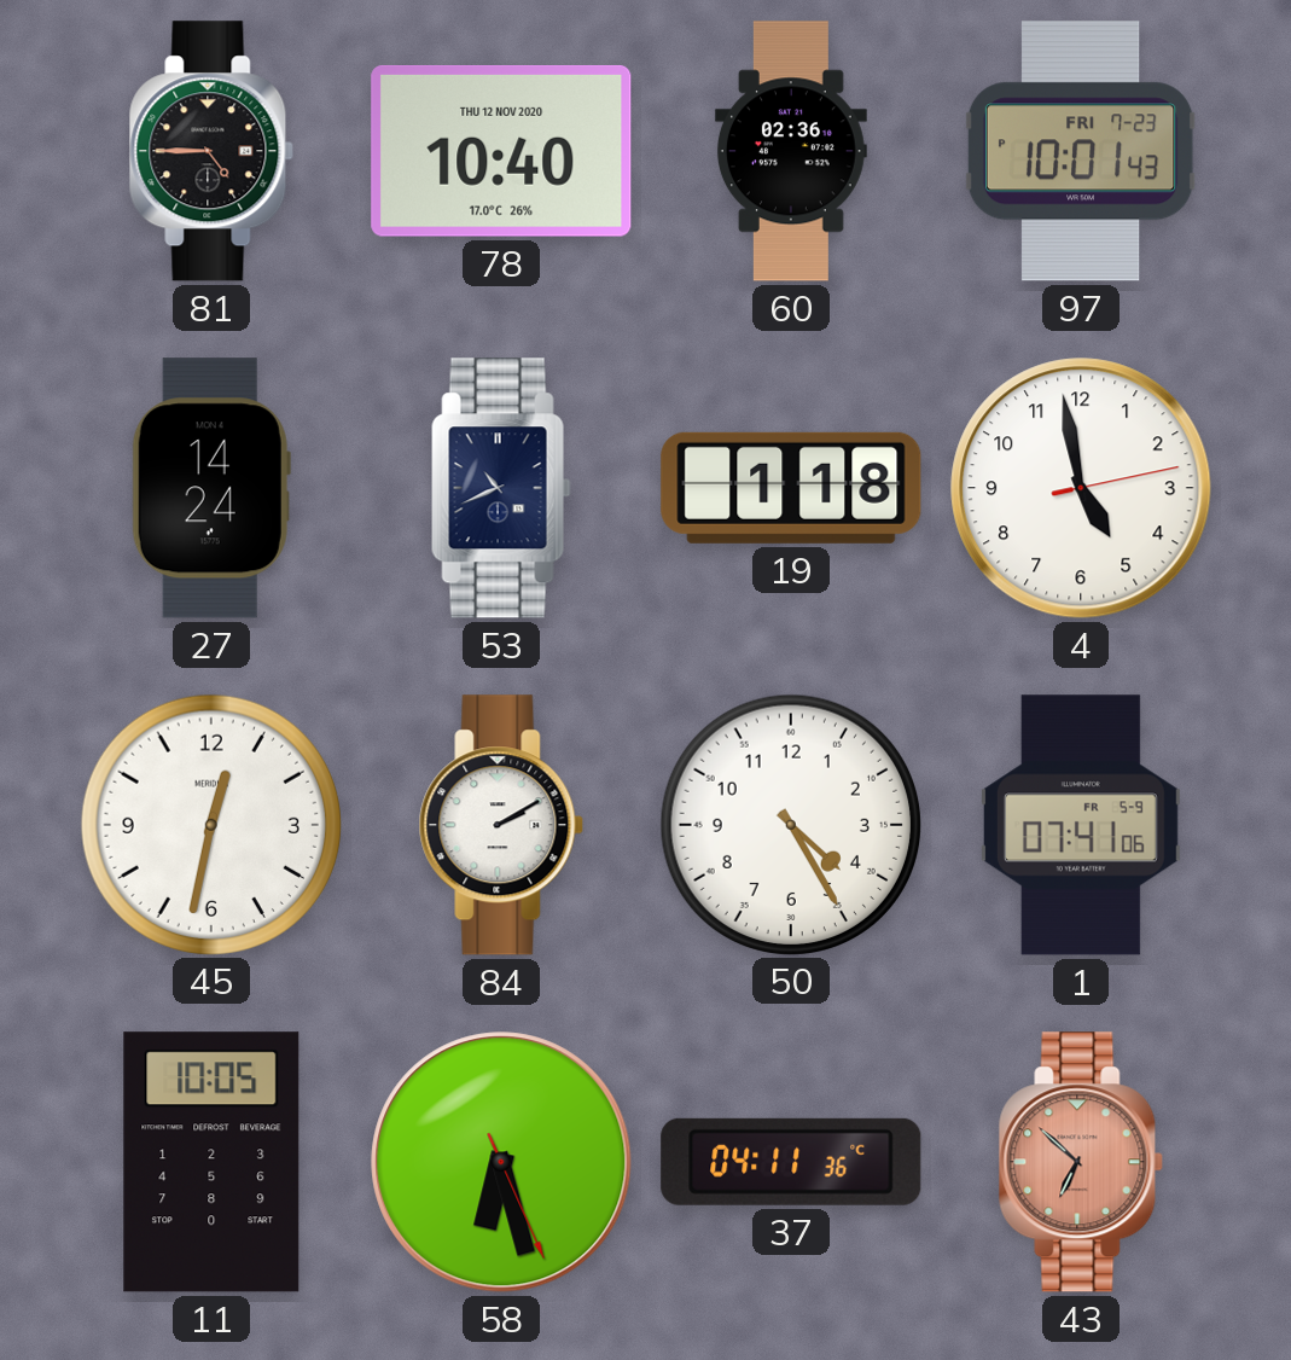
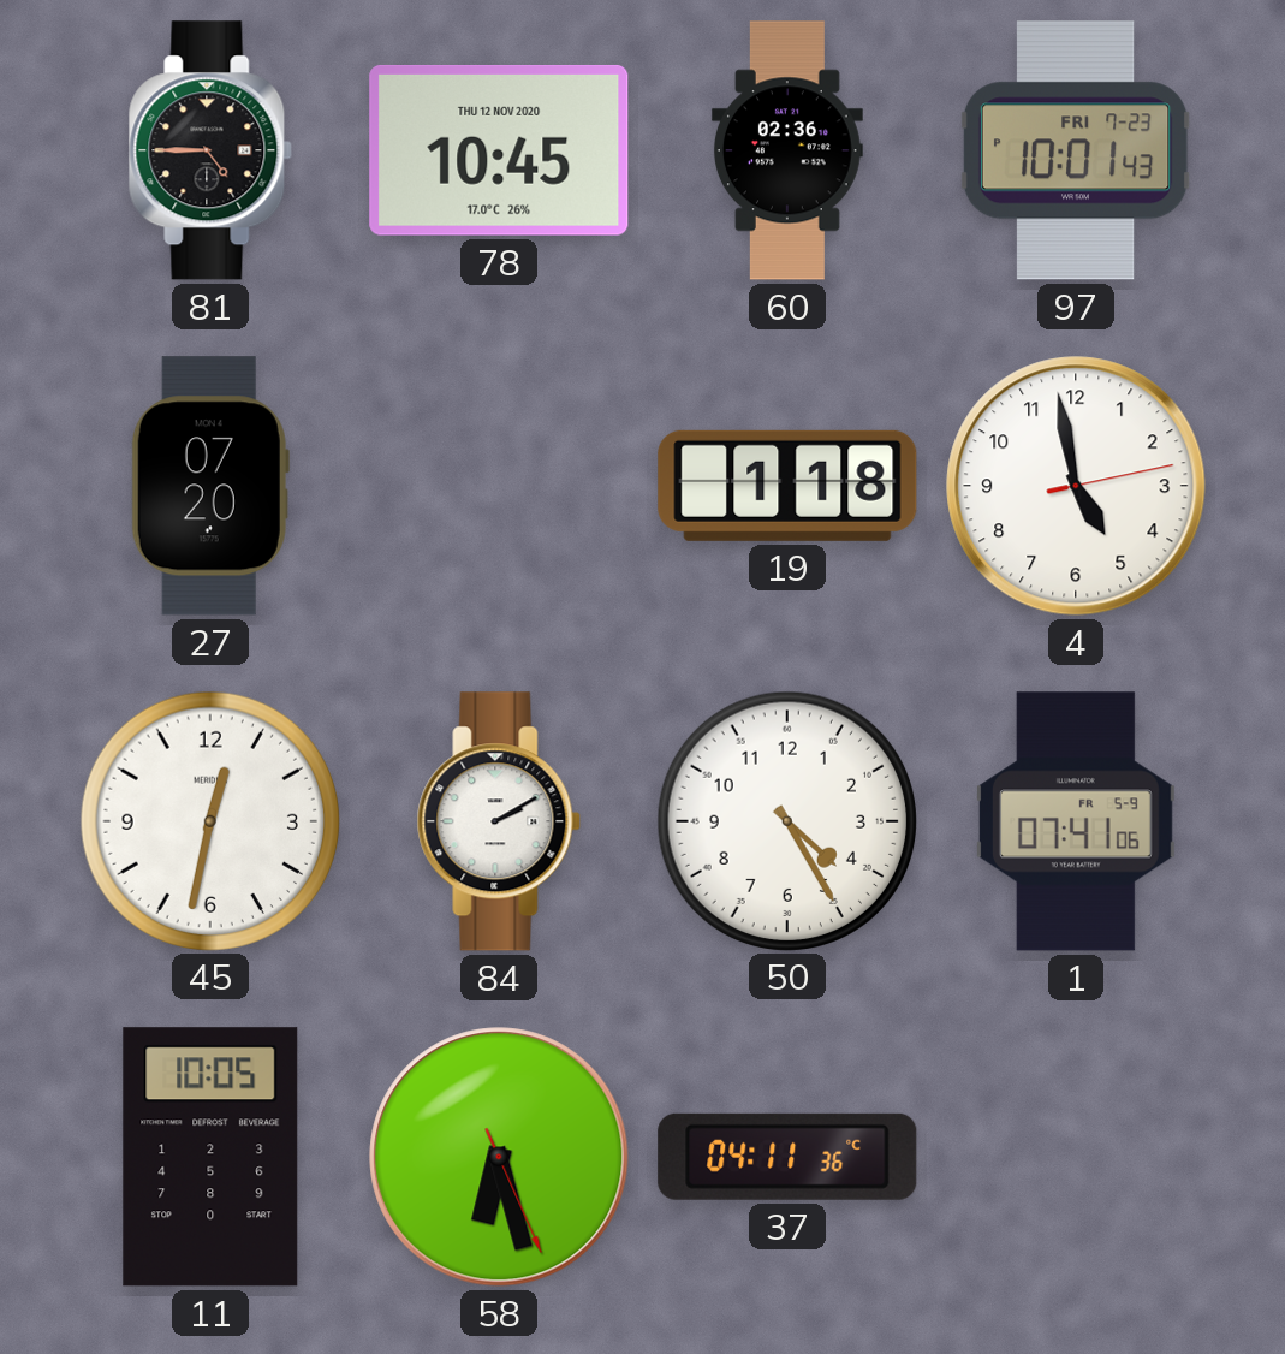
78: 10:40 -> 10:45 (499, 150)
27: 14:24 -> 07:20 (210, 486)
53: 10:41 -> none (501, 488)
43: 6:52 -> none (1081, 1162)
